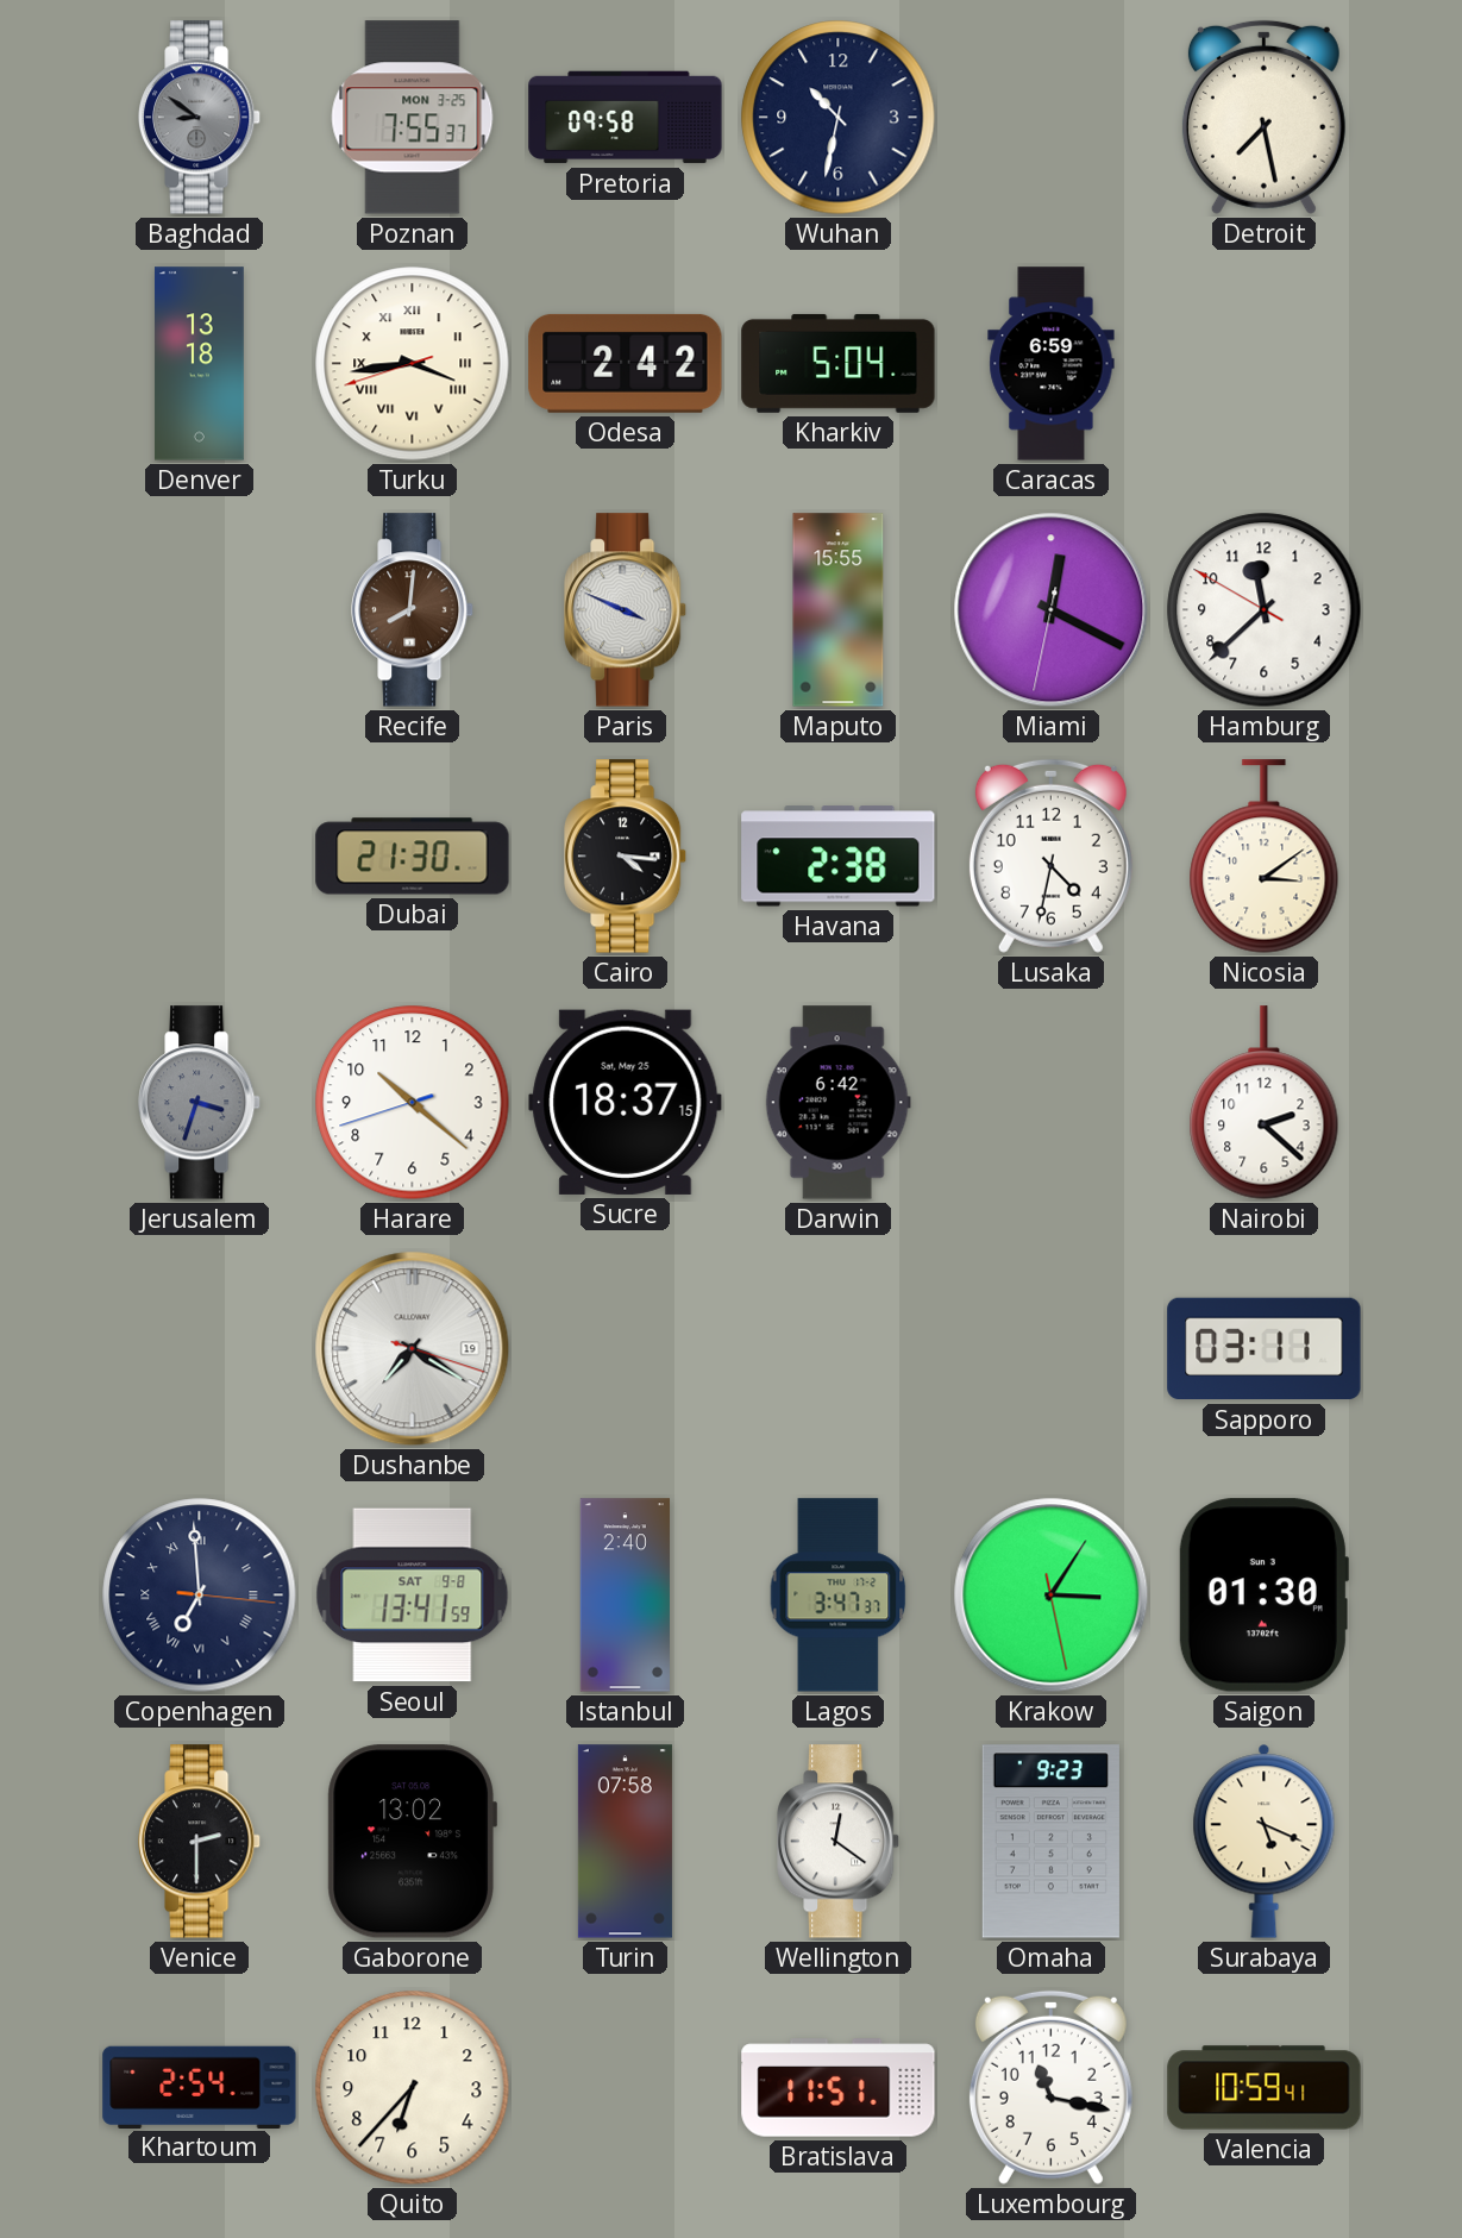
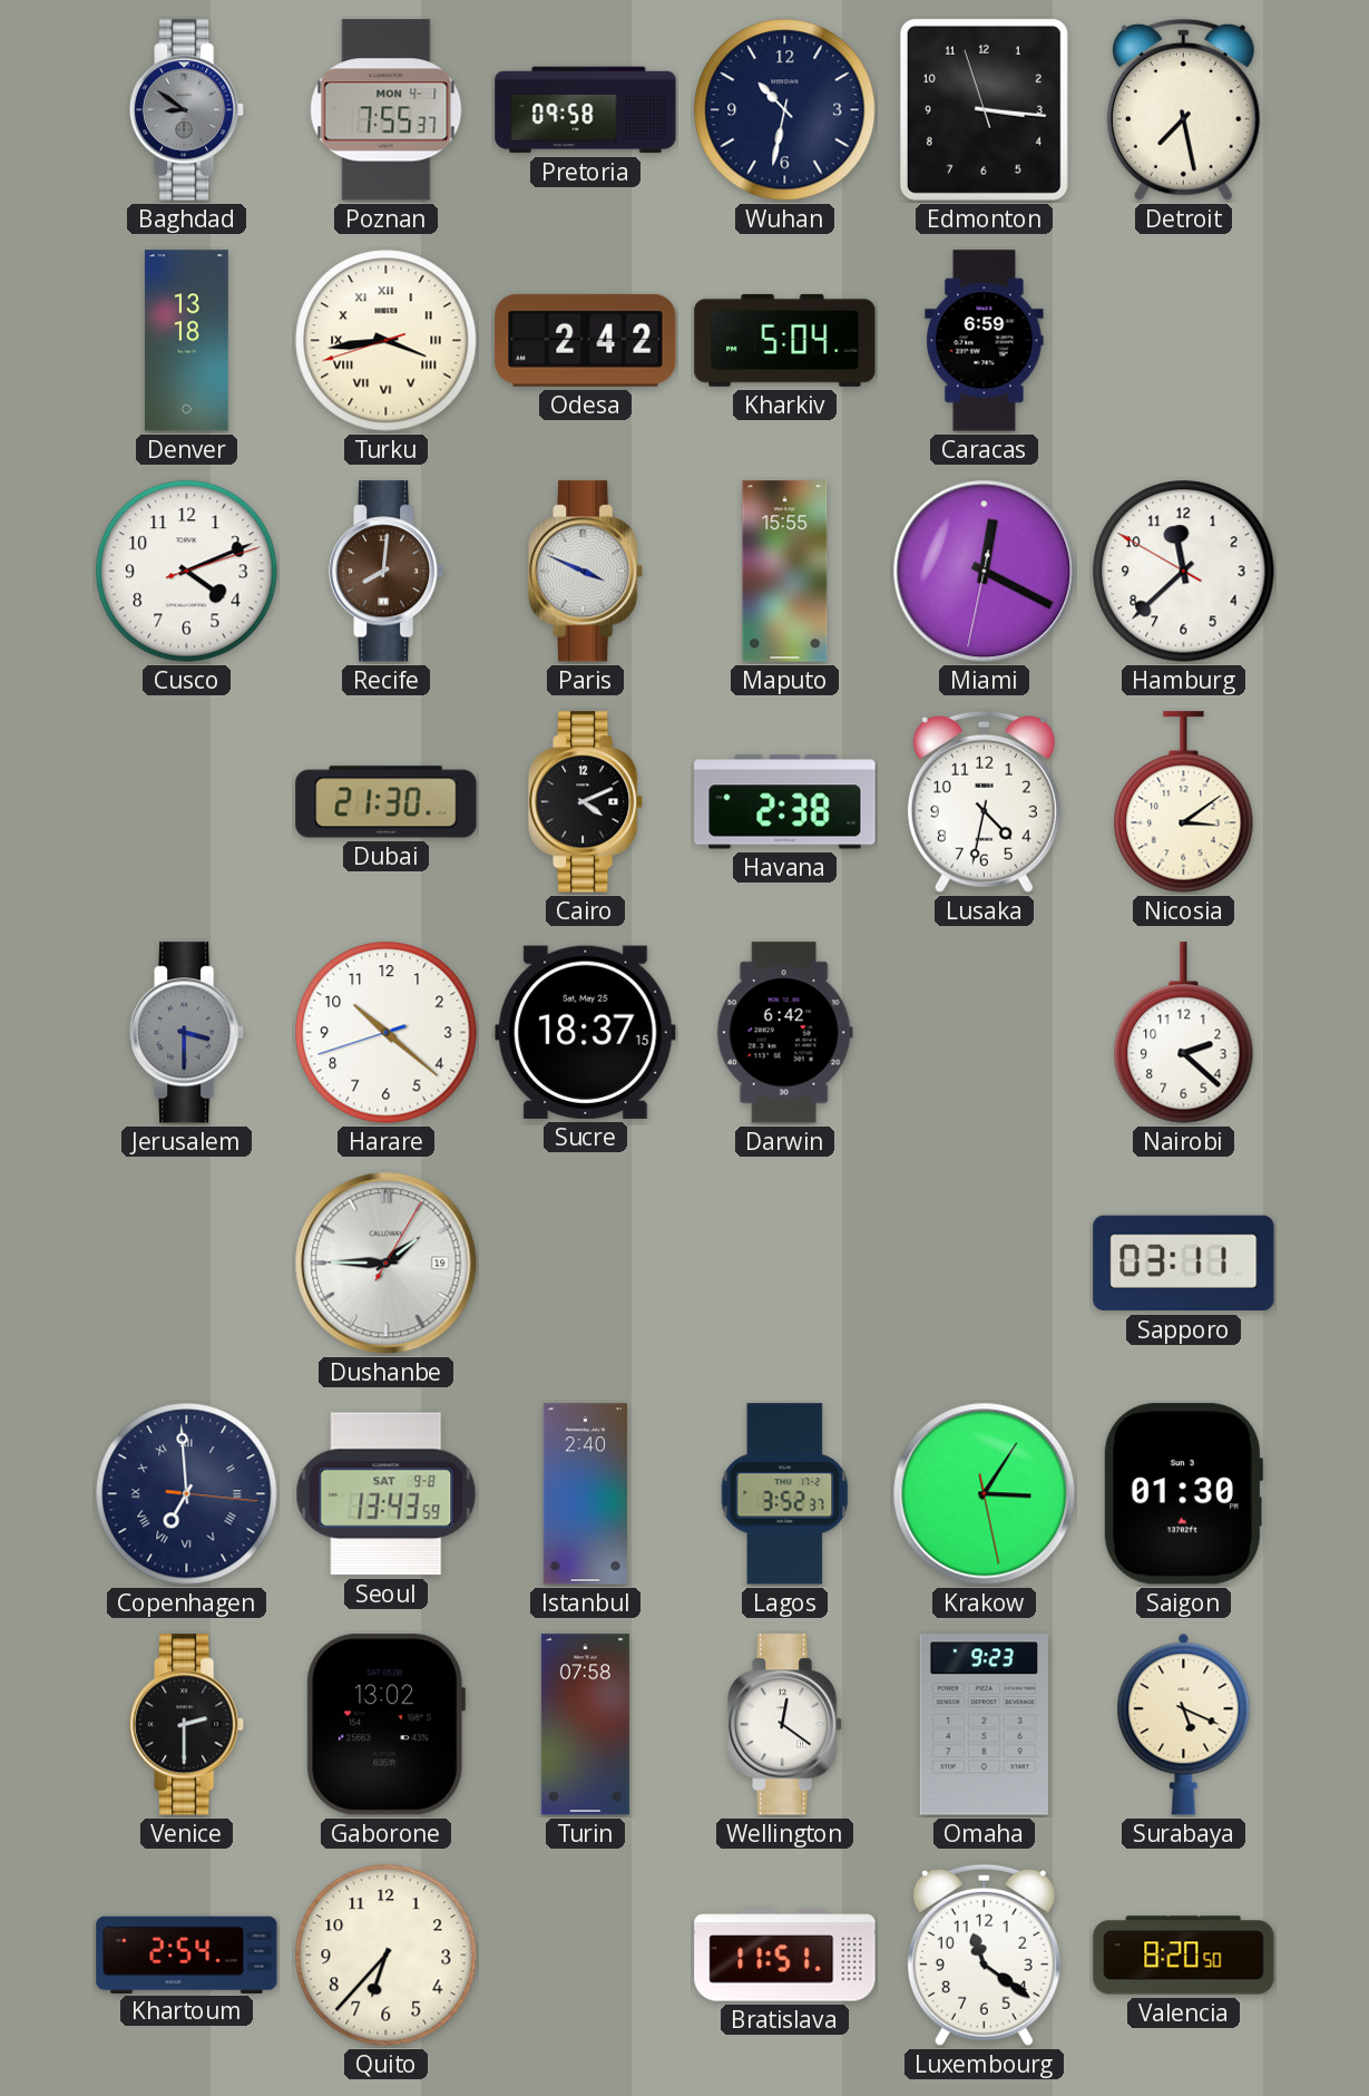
Poznan date: MON 3-25 -> MON 4-1 (387, 110)
Edmonton: none -> 3:15 (984, 109)
Cusco: none -> 4:11 (187, 572)
Cairo: 4:16 -> 4:11 (587, 802)
Jerusalem: 3:33 -> 3:30 (188, 1033)
Dushanbe: 7:20 -> 1:45 (387, 1264)
Seoul: 13:41 -> 13:43 (387, 1494)
Lagos: 3:47 -> 3:52 (785, 1494)
Luxembourg: 11:17 -> 11:21 (984, 1954)
Valencia: 10:59 -> 8:20 (1184, 1956)
